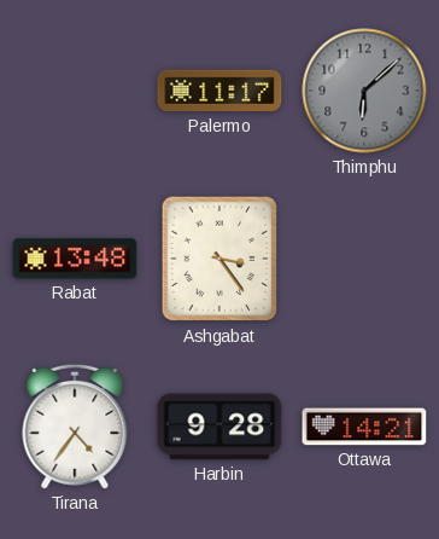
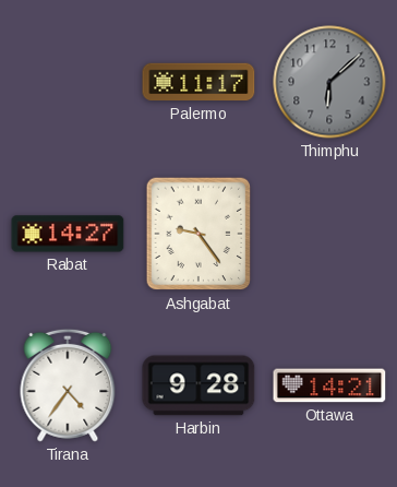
Rabat: 13:48 -> 14:27 (68, 234)
Ashgabat: 3:24 -> 9:24 (198, 234)
